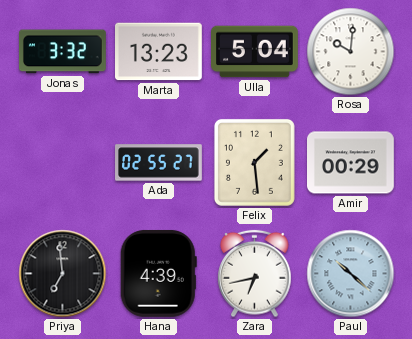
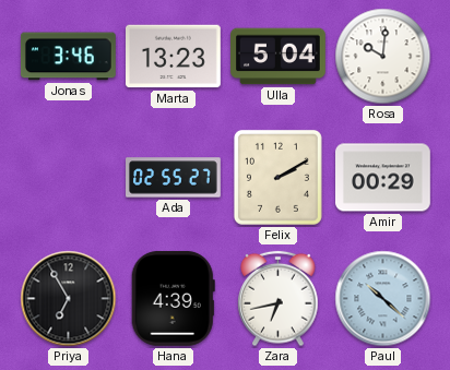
Jonas: 3:32 -> 3:46 (68, 57)
Felix: 1:29 -> 2:10 (277, 177)
Priya: 6:59 -> 6:55 (69, 299)
